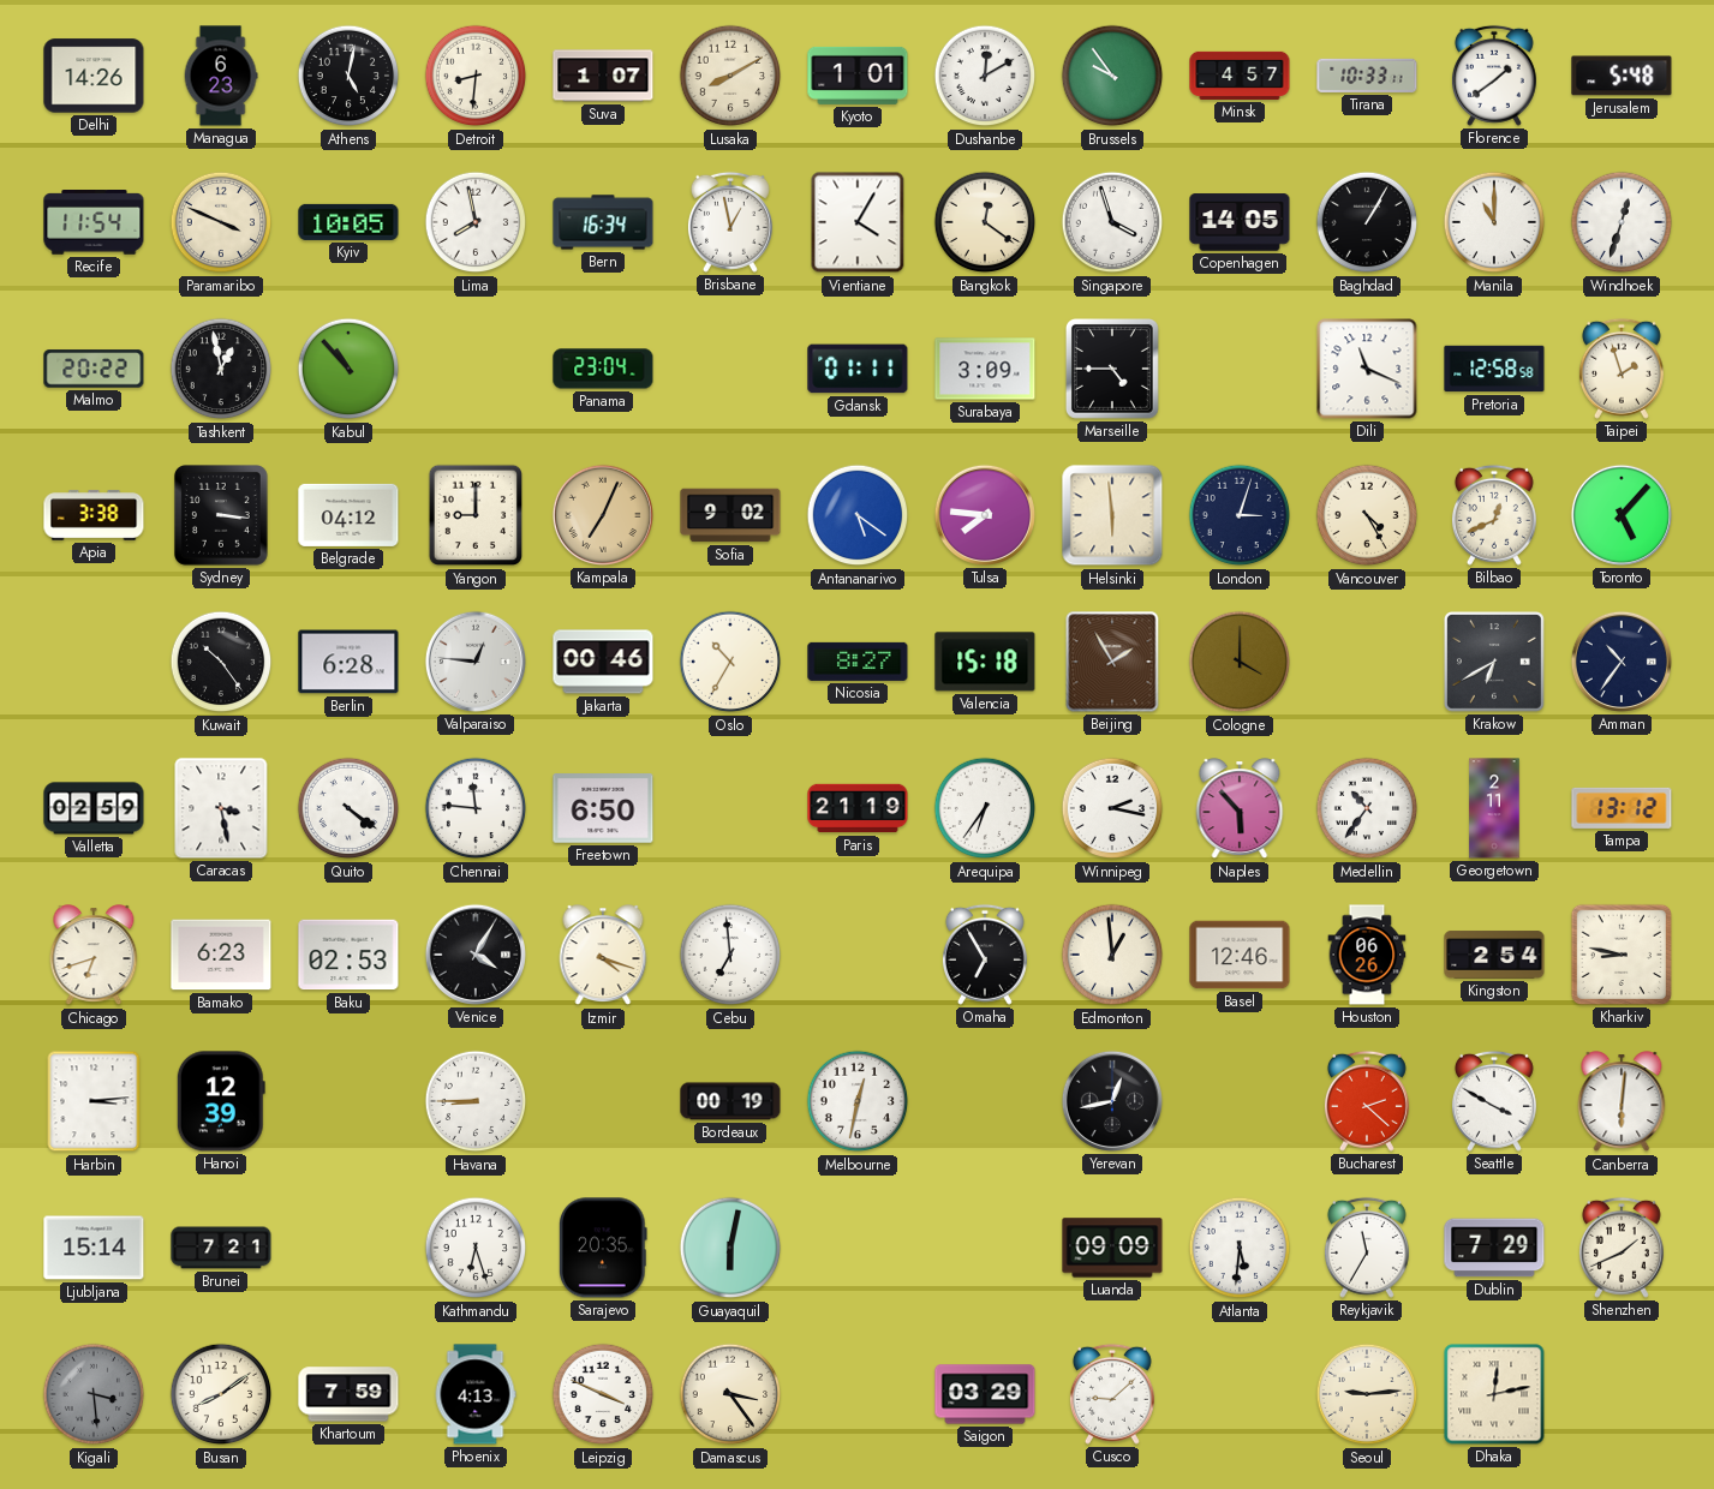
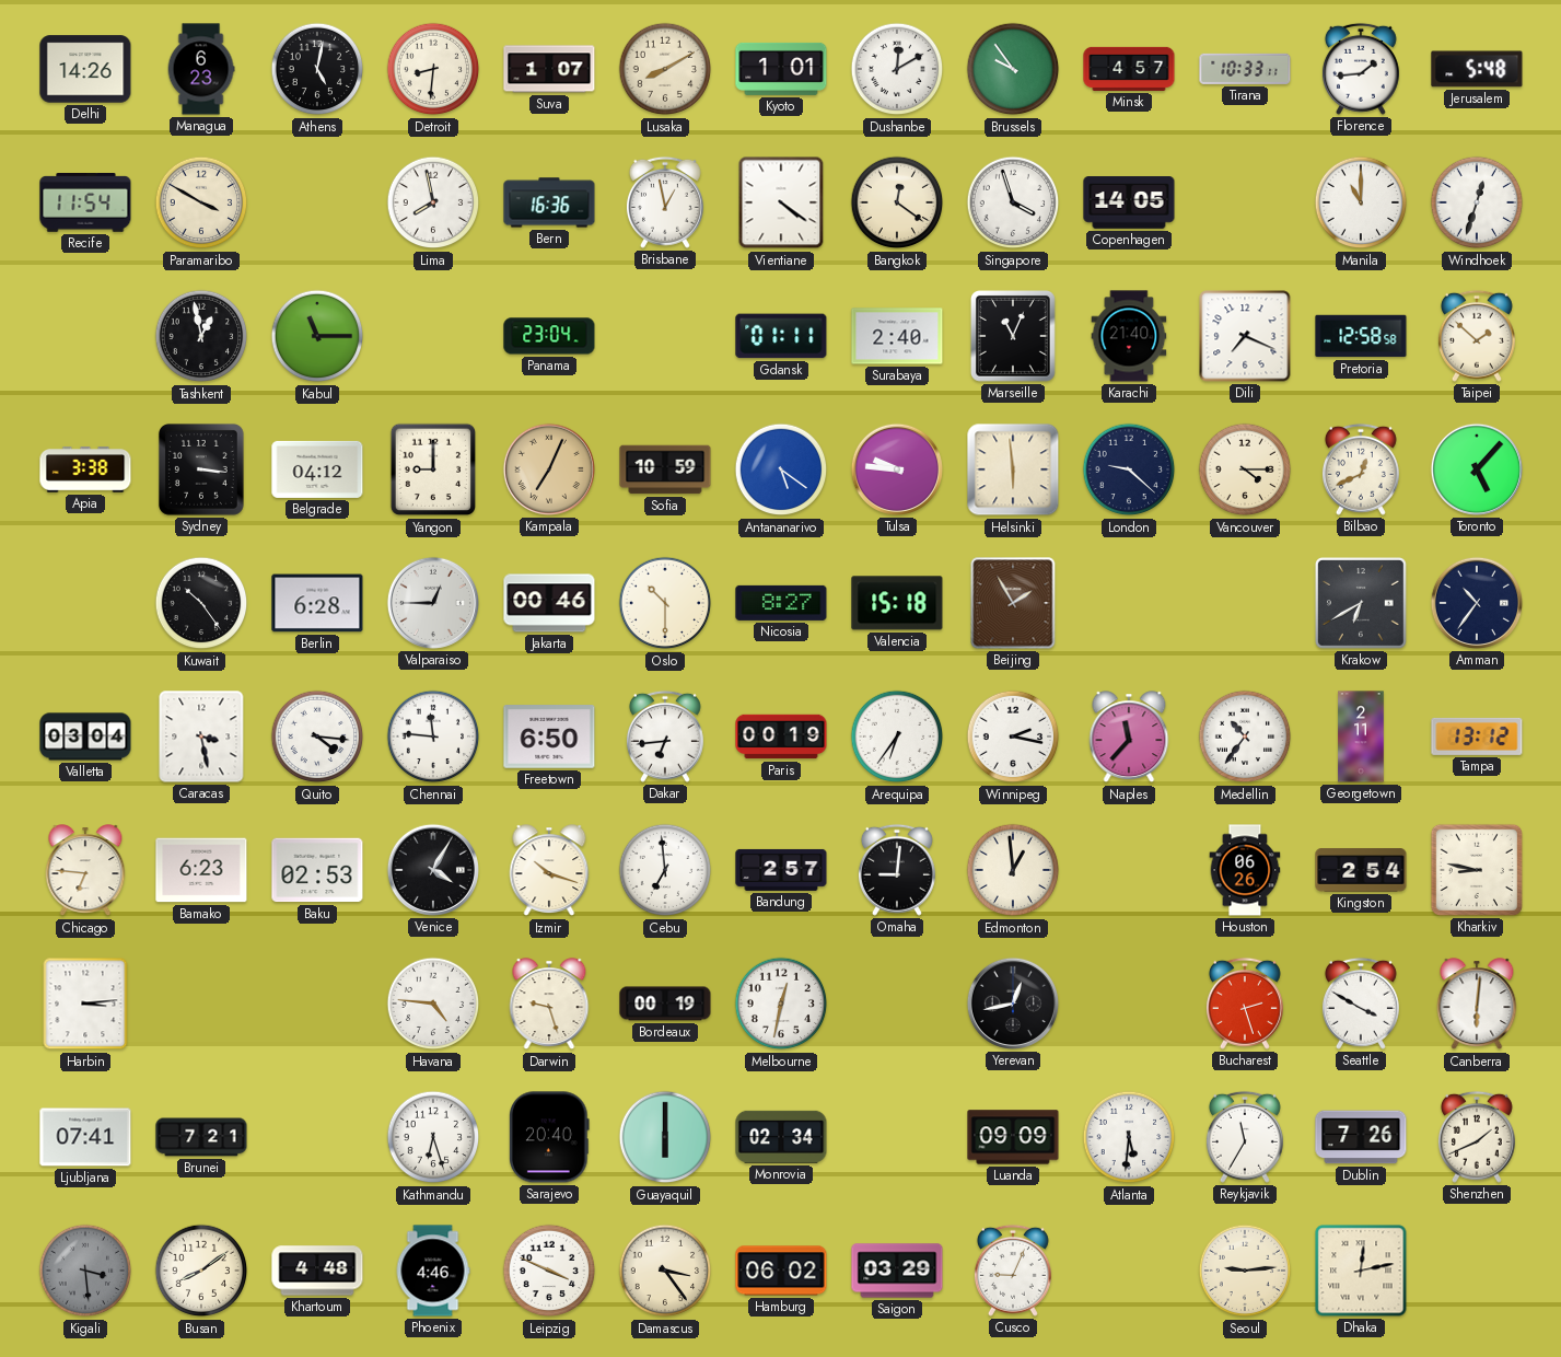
Florence: 1:39 -> 1:44 (1361, 69)
Paramaribo: 3:49 -> 3:50 (201, 202)
Kyiv: 10:05 -> none (348, 222)
Bern: 16:34 -> 16:36 (549, 202)
Vientiane: 4:05 -> 4:21 (781, 202)
Baghdad: 1:05 -> none (1367, 222)
Malmo: 20:22 -> none (94, 369)
Kabul: 10:53 -> 11:15 (317, 336)
Surabaya: 3:09 -> 2:40 (897, 336)
Marseille: 4:45 -> 11:04 (1013, 337)
Karachi: none -> 21:40 (1129, 336)
Dili: 11:19 -> 7:19 (1245, 336)
Taipei: 1:57 -> 1:52 (1477, 336)
Sofia: 9:02 -> 10:59 (665, 469)
Tulsa: 7:46 -> 9:46 (897, 469)
London: 3:03 -> 9:22 (1129, 469)
Vancouver: 4:25 -> 4:15 (1245, 469)
Valparaiso: 12:46 -> 12:45 (433, 603)
Oslo: 10:35 -> 10:30 (665, 603)
Cologne: 4:00 -> none (1240, 662)
Valletta: 02:59 -> 03:04 (85, 737)
Quito: 4:21 -> 4:16 (317, 737)
Dakar: none -> 6:44 (665, 737)
Paris: 21:19 -> 00:19 (781, 737)
Naples: 5:53 -> 11:37 (1129, 738)
Chicago: 6:42 -> 6:46 (85, 871)
Izmir: 4:18 -> 10:18 (549, 871)
Bandung: none -> 2:57 (781, 870)
Omaha: 6:55 -> 9:01 (897, 870)
Basel: 12:46 -> none (1240, 955)
Hanoi: 12:39 -> none (221, 1101)
Havana: 8:45 -> 4:46 (433, 1004)
Darwin: none -> 9:27 (549, 1005)
Bucharest: 2:22 -> 2:27 (1245, 1004)
Ljubljana: 15:14 -> 07:41 (85, 1137)
Sarajevo: 20:35 -> 20:40 (549, 1137)
Guayaquil: 6:02 -> 6:00 (665, 1137)
Monrovia: none -> 02:34 (781, 1137)
Dublin: 7:29 -> 7:26 (1361, 1137)
Khartoum: 7:59 -> 4:48 (317, 1271)
Phoenix: 4:13 -> 4:46 (433, 1271)
Hamburg: none -> 06:02 (781, 1271)
Cusco: 9:08 -> 9:04 (1013, 1271)
